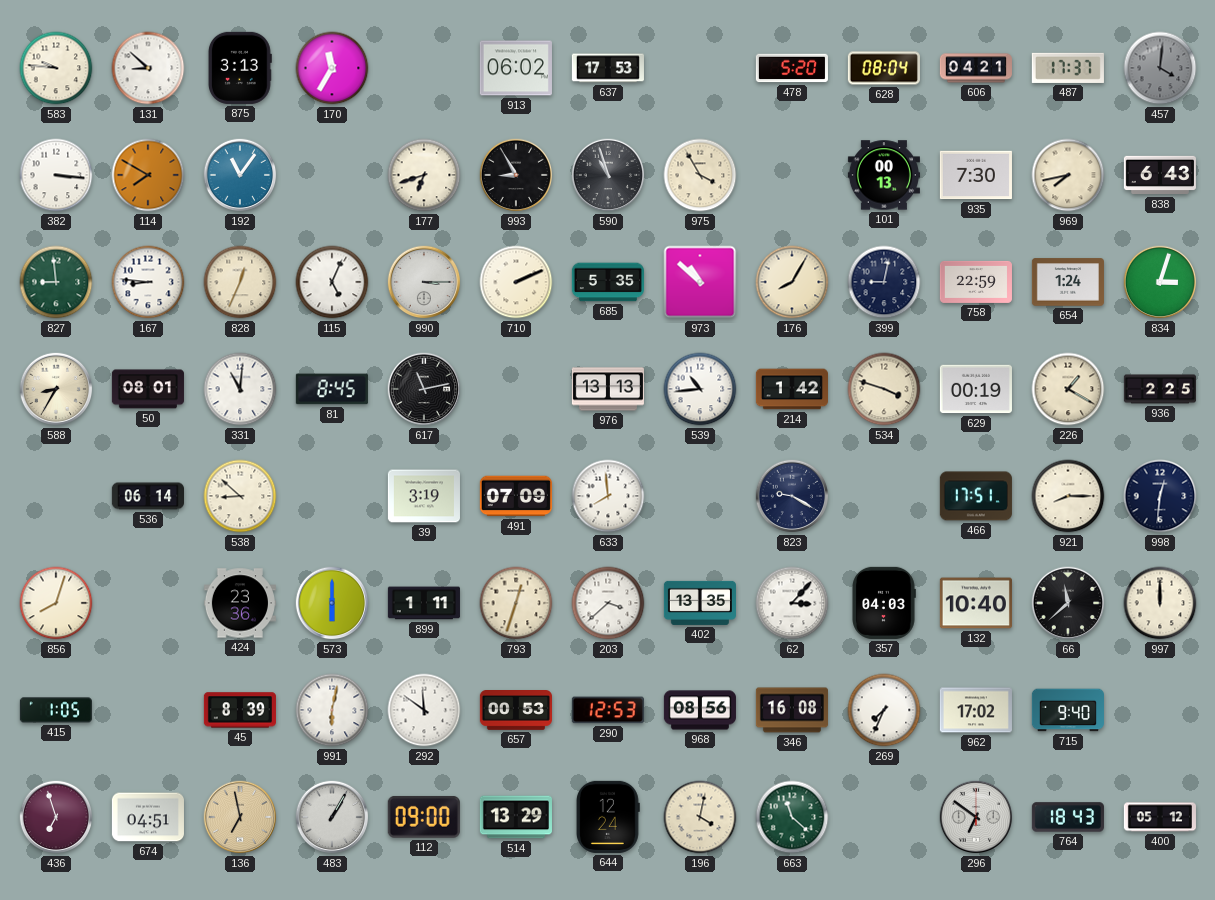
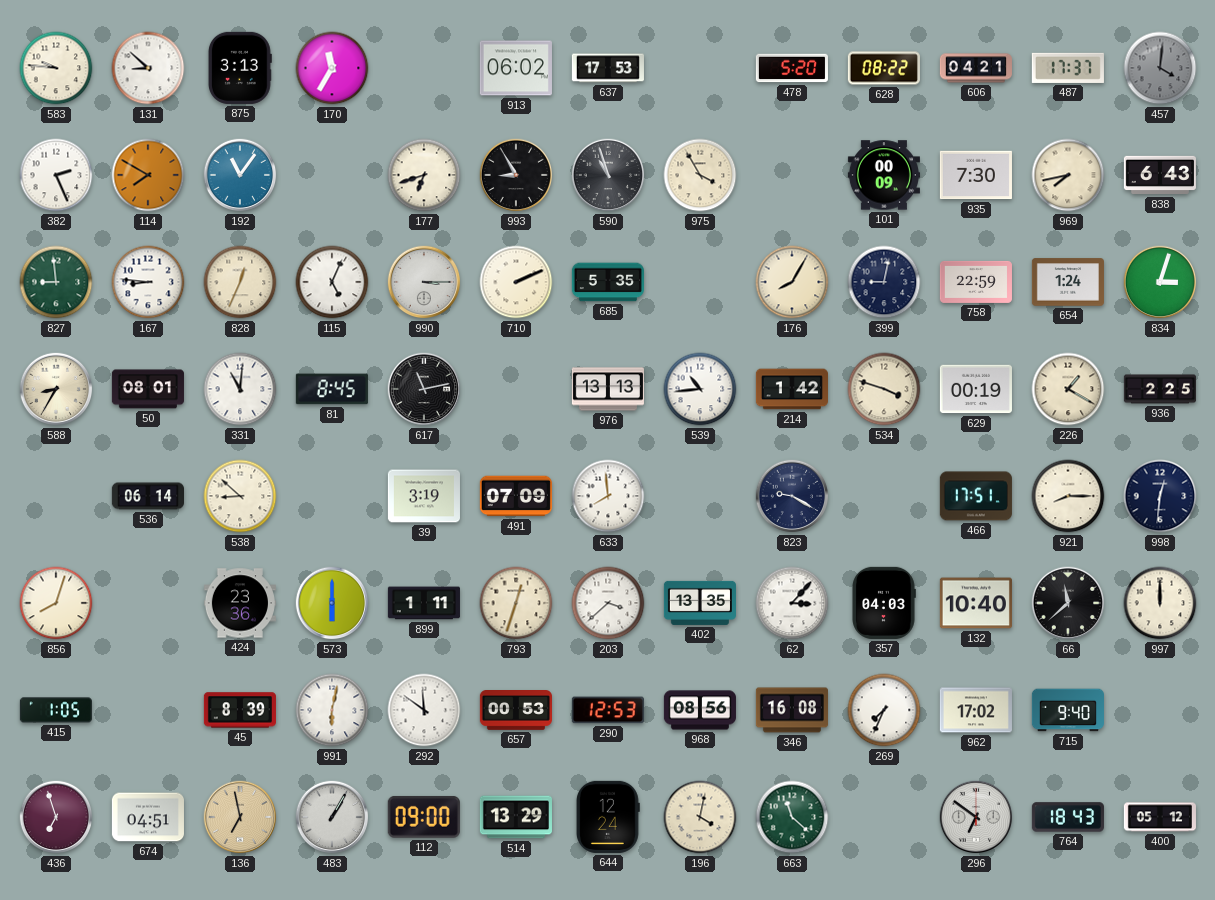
628: 08:04 -> 08:22 (884, 68)
382: 3:16 -> 2:26 (56, 175)
101: 00:13 -> 00:09 (884, 175)
973: 10:52 -> none (700, 282)
